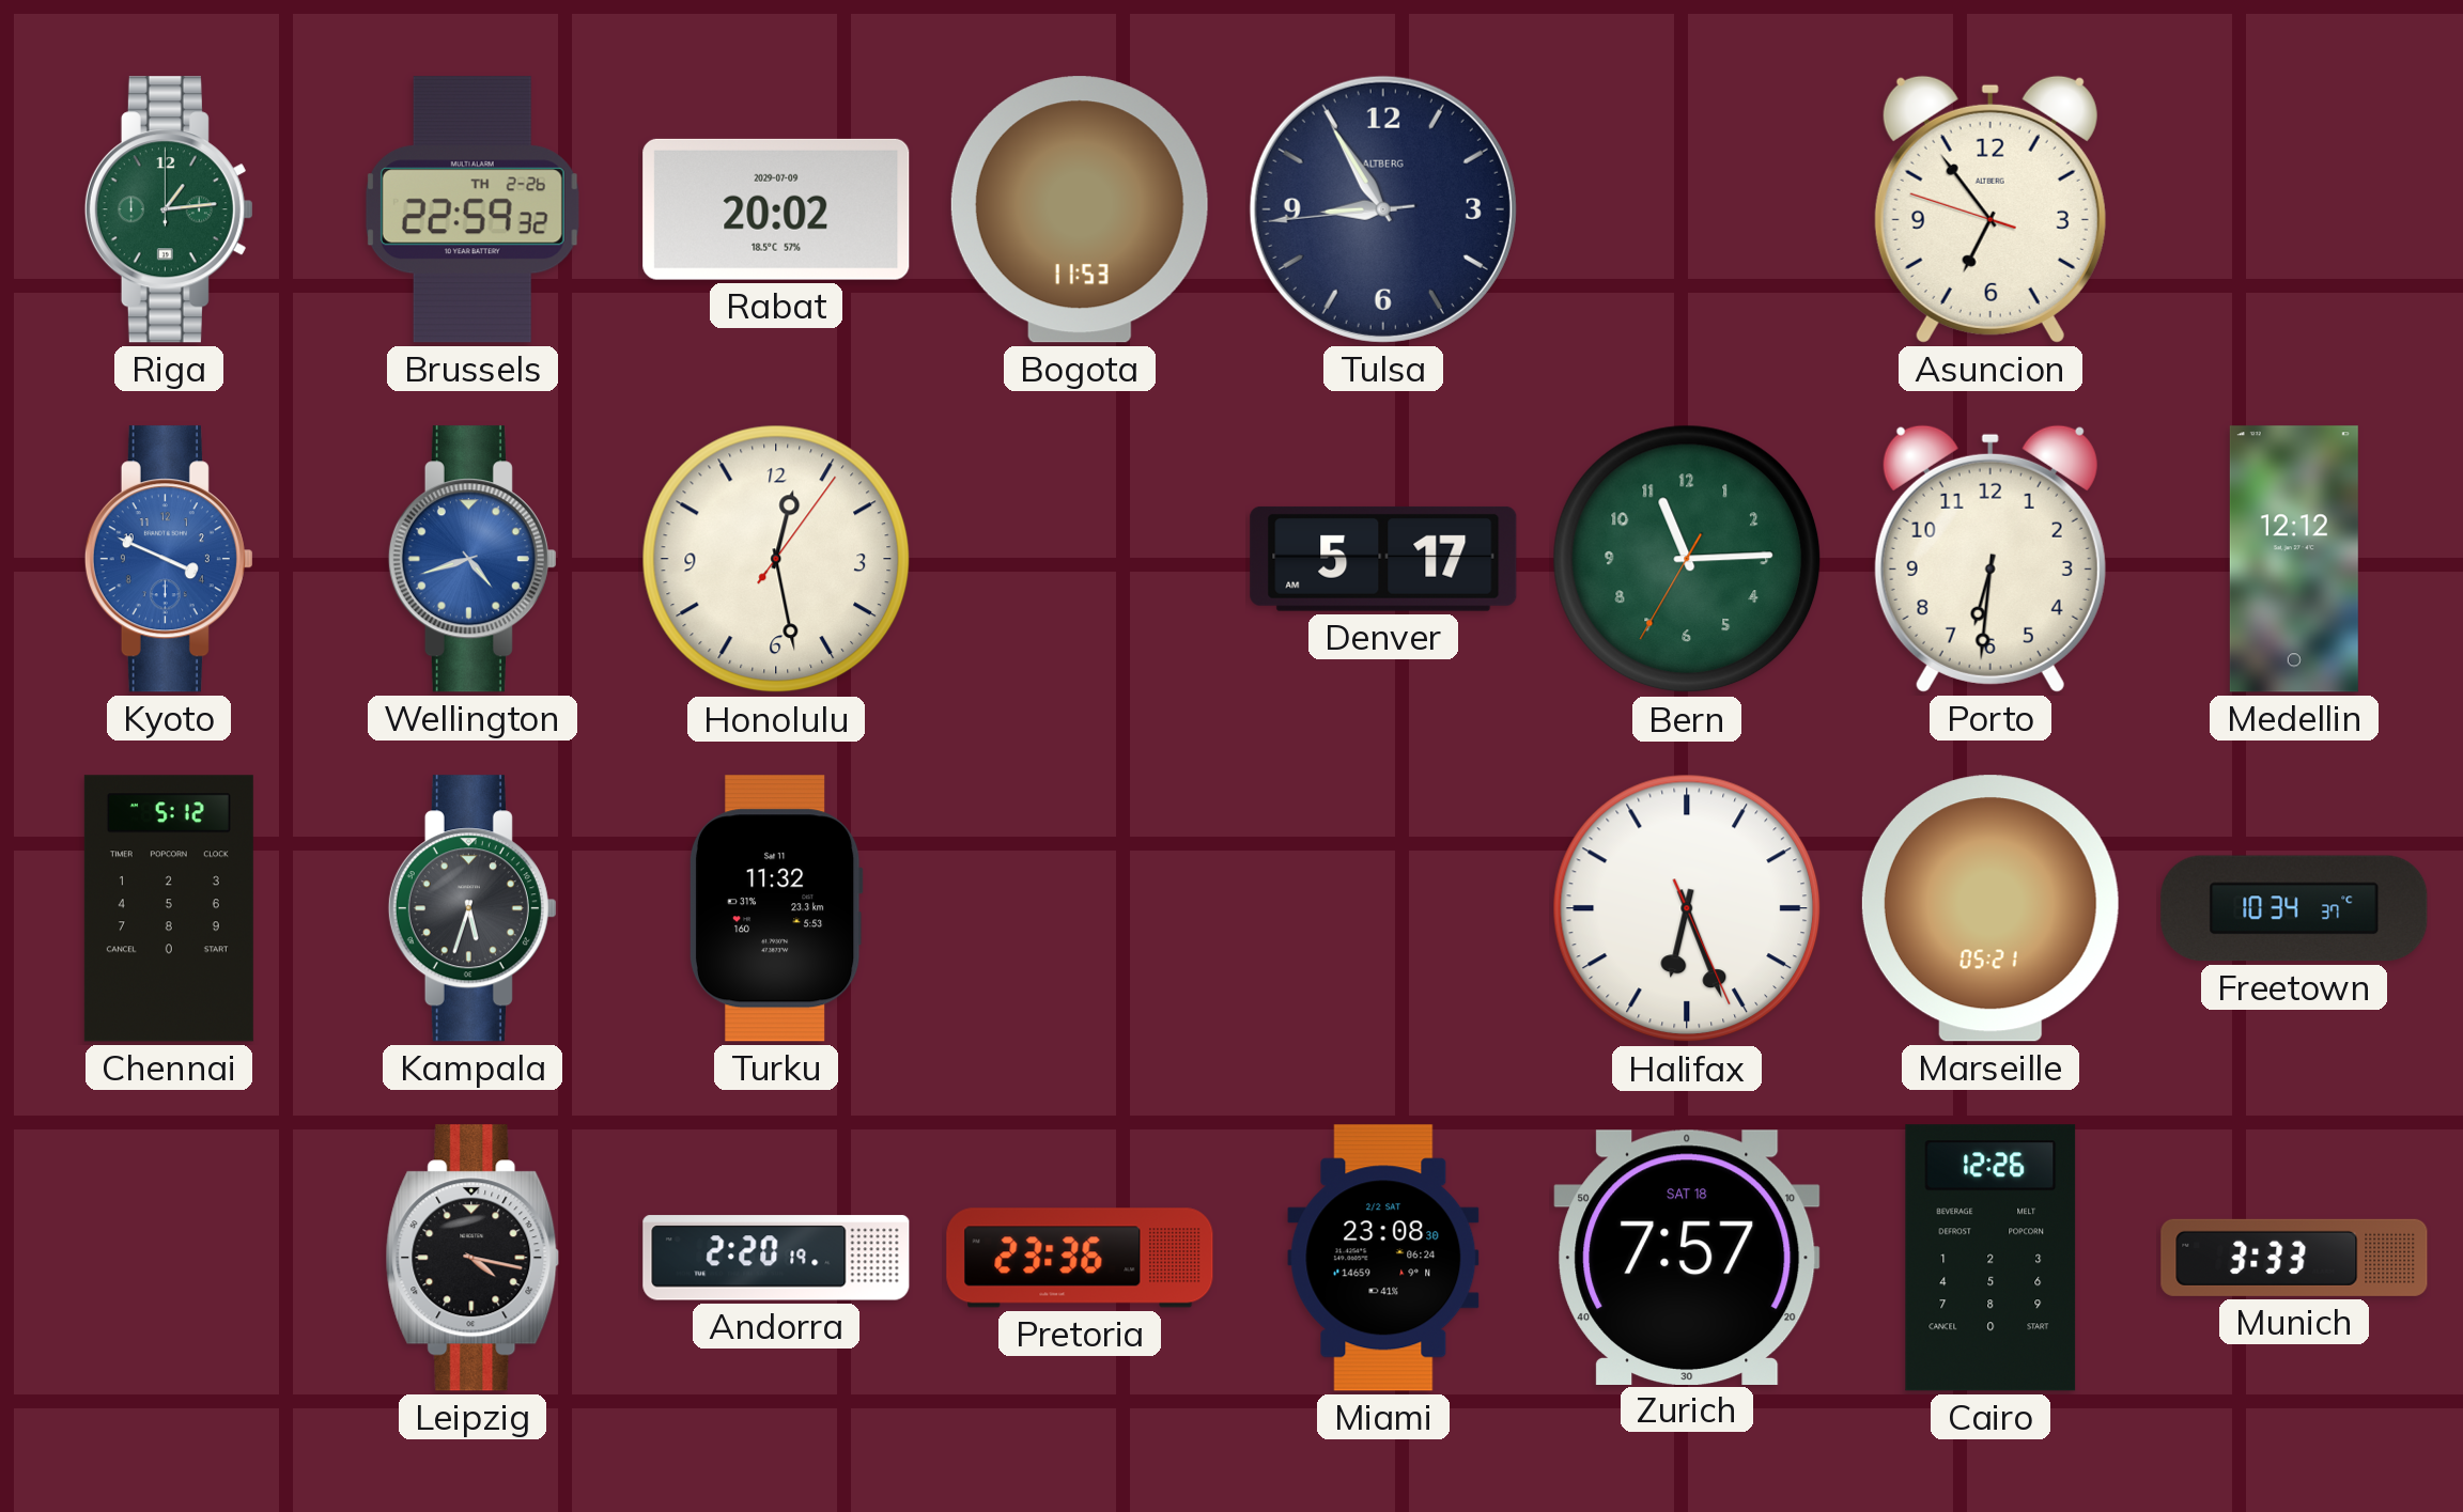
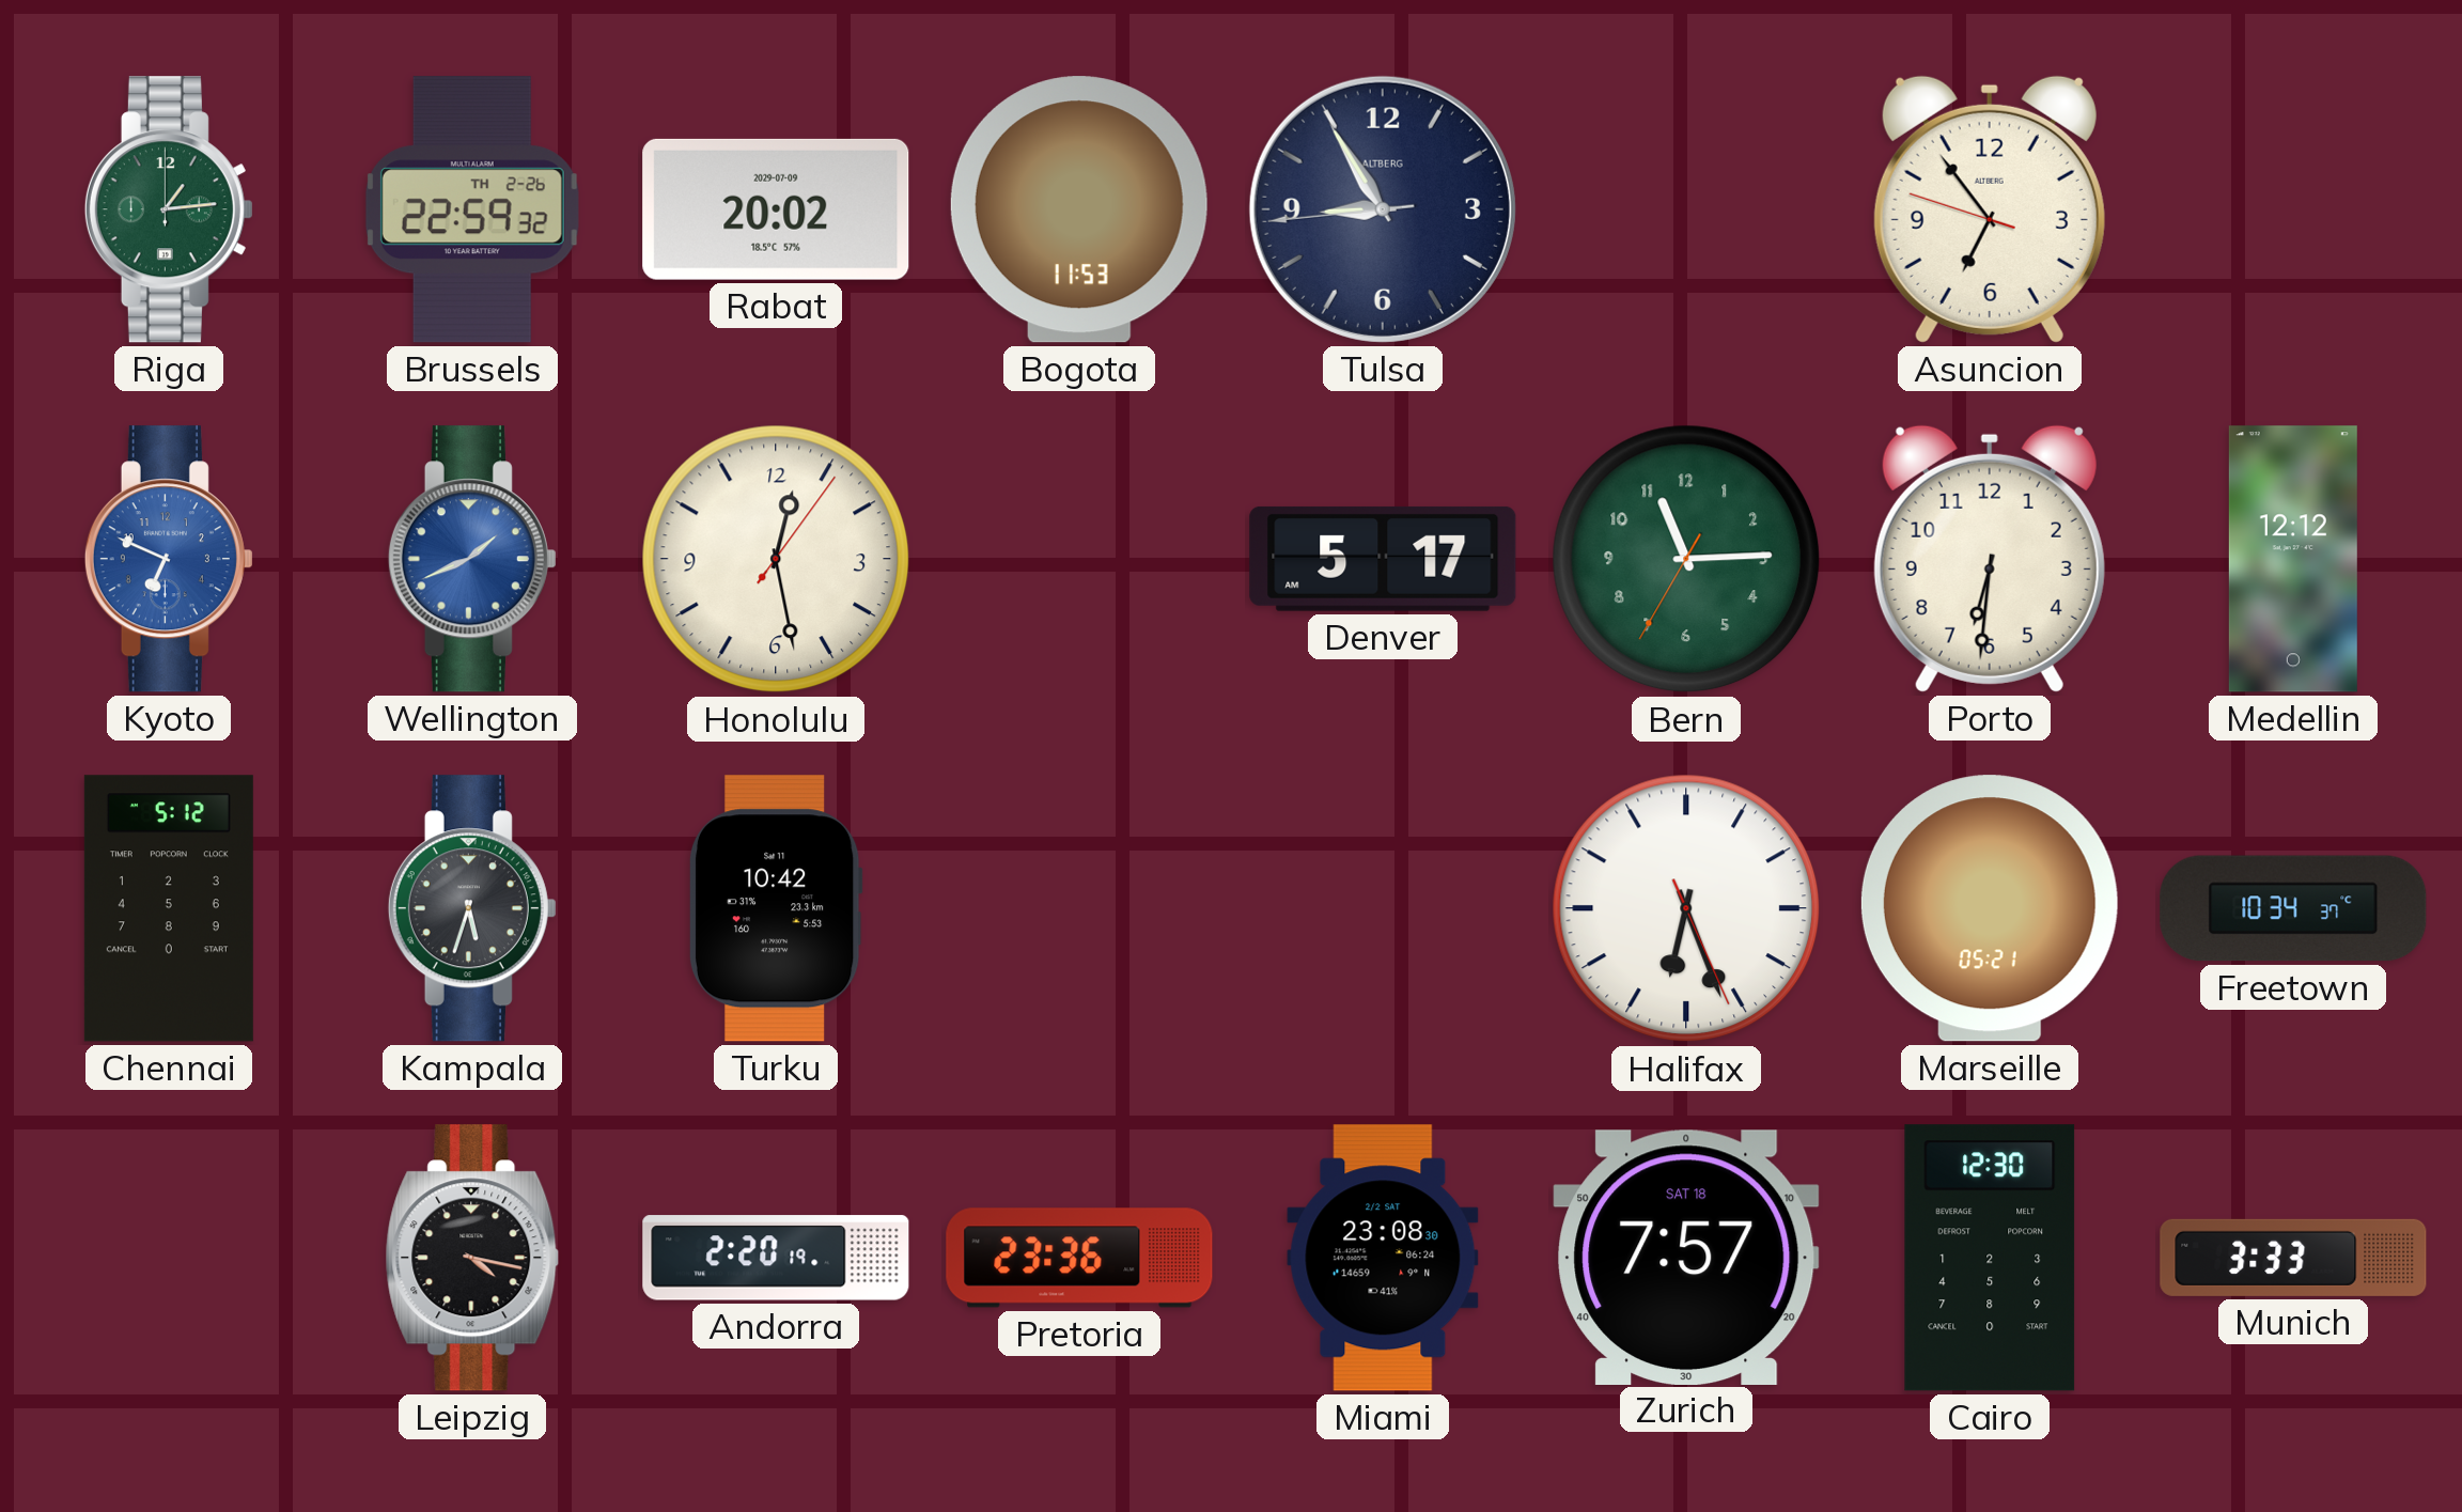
Kyoto: 3:49 -> 6:49 (169, 559)
Wellington: 4:42 -> 1:41 (472, 559)
Turku: 11:32 -> 10:42 (776, 908)
Cairo: 12:26 -> 12:30 (1990, 1258)
